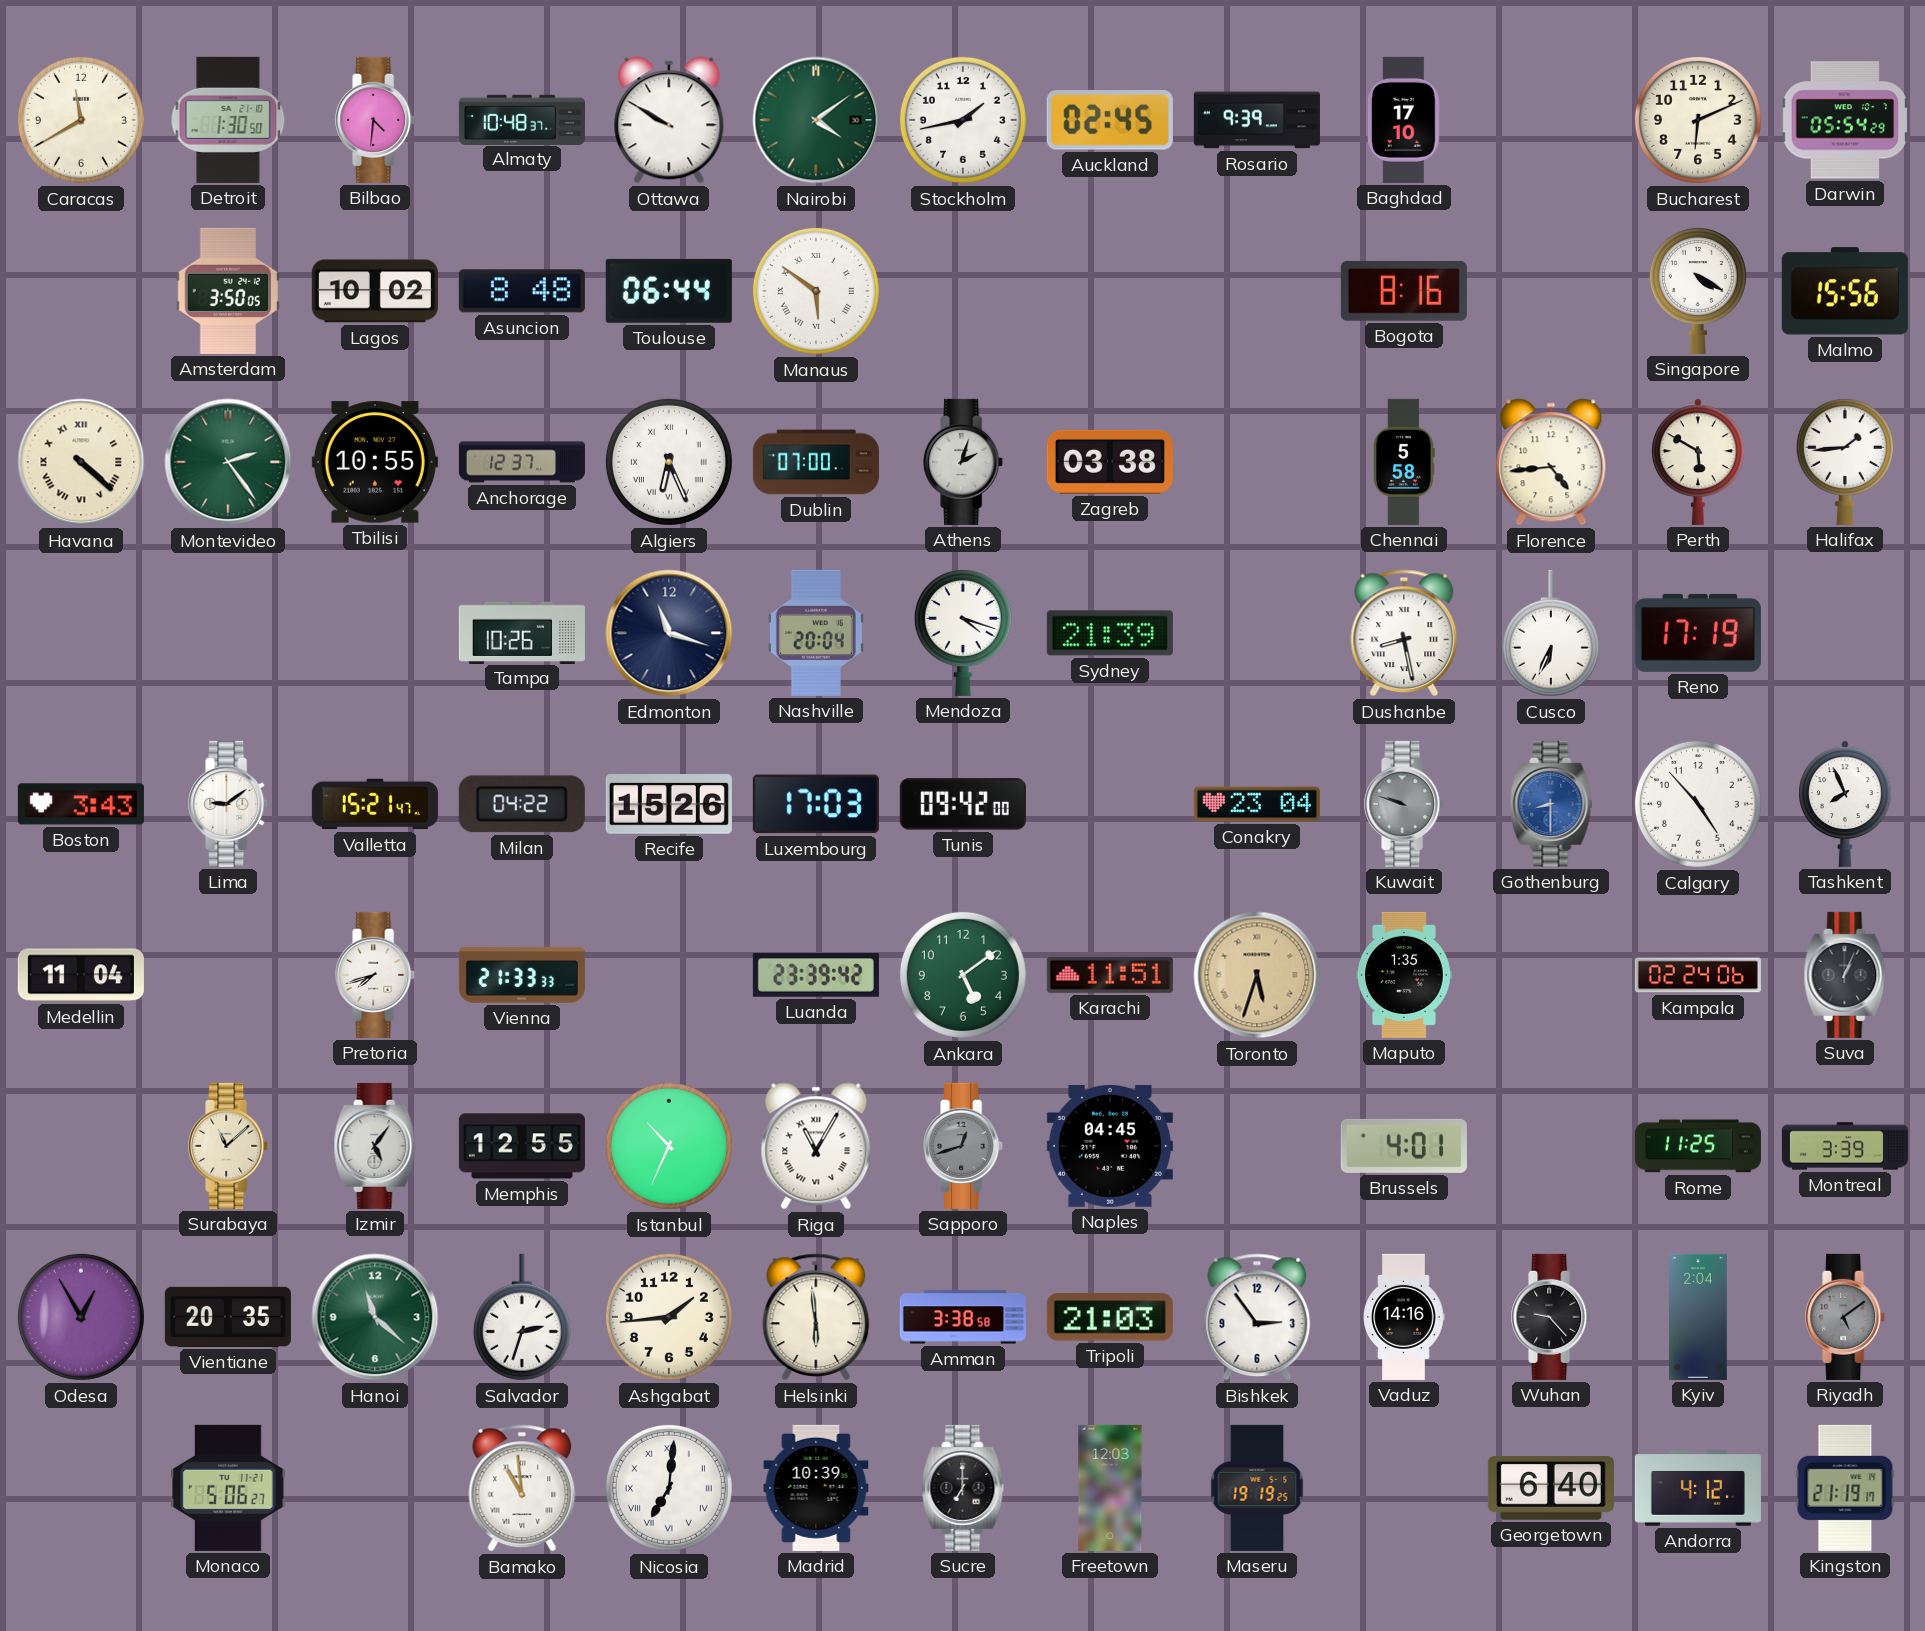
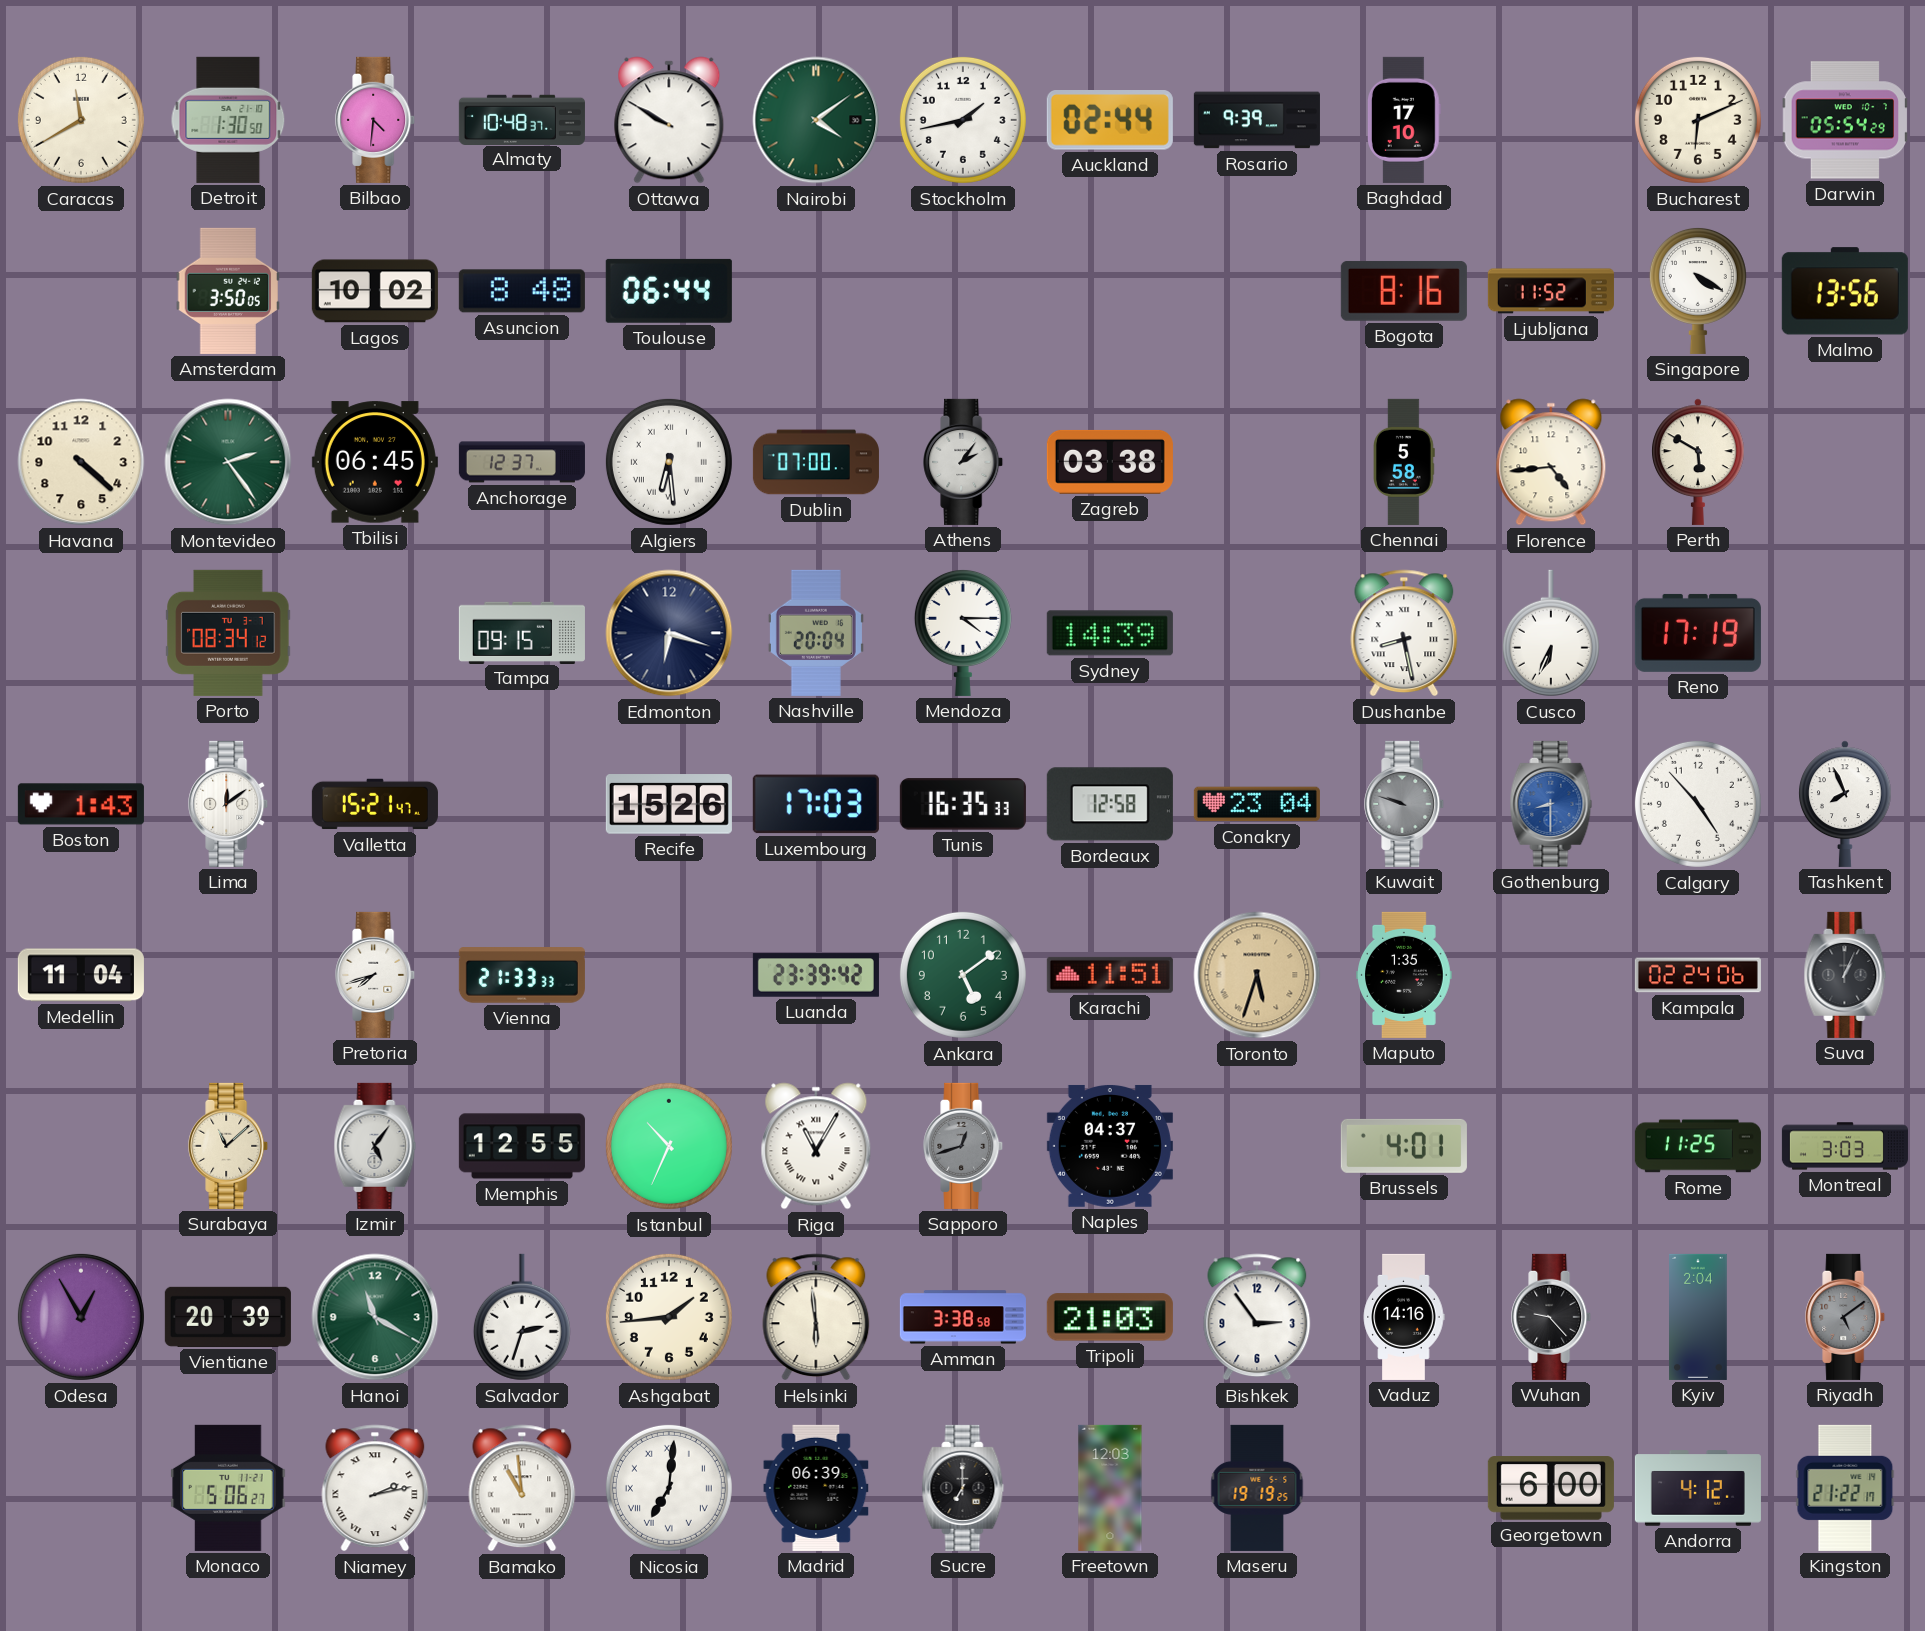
Auckland: 02:45 -> 02:44 (1110, 121)
Manaus: 5:51 -> none (816, 291)
Ljubljana: none -> 11:52 (1551, 291)
Malmo: 15:56 -> 13:56 (1845, 291)
Havana numerals: Roman -> Arabic (81, 462)
Tbilisi: 10:55 -> 06:45 (375, 462)
Algiers: 6:26 -> 6:29 (669, 462)
Athens: 2:03 -> 2:06 (964, 462)
Halifax: 1:44 -> none (1845, 461)
Porto: none -> 08:34 (228, 633)
Tampa: 10:26 -> 09:15 (522, 632)
Edmonton: 11:18 -> 6:18 (669, 633)
Mendoza: 4:18 -> 4:15 (963, 632)
Sydney: 21:39 -> 14:39 (1110, 633)
Boston: 3:43 -> 1:43 (81, 804)
Lima: 9:09 -> 12:09 (229, 804)
Milan: 04:22 -> none (522, 804)
Tunis: 09:42 -> 16:35 (963, 804)
Bordeaux: none -> 12:58 (1110, 804)
Naples: 04:45 -> 04:37 (1110, 1146)
Montreal: 3:39 -> 3:03 (1845, 1146)
Vientiane: 20:35 -> 20:39 (228, 1317)
Hanoi: 11:22 -> 11:20 (375, 1317)
Niamey: none -> 2:13 (375, 1488)
Madrid: 10:39 -> 06:39 (816, 1488)
Georgetown: 6:40 -> 6:00 (1551, 1488)
Kingston: 21:19 -> 21:22 (1845, 1488)
